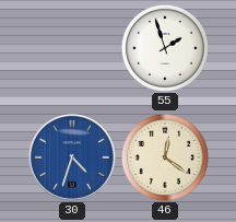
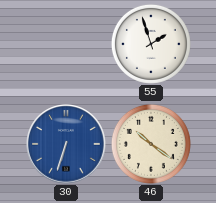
30: 4:33 -> 6:33 (66, 144)
46: 12:21 -> 10:21 (151, 144)
